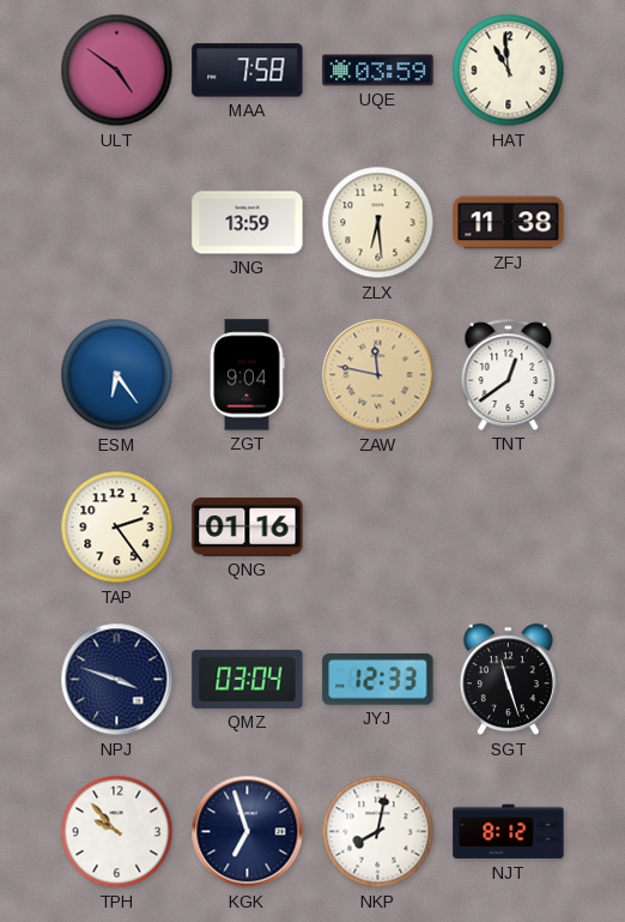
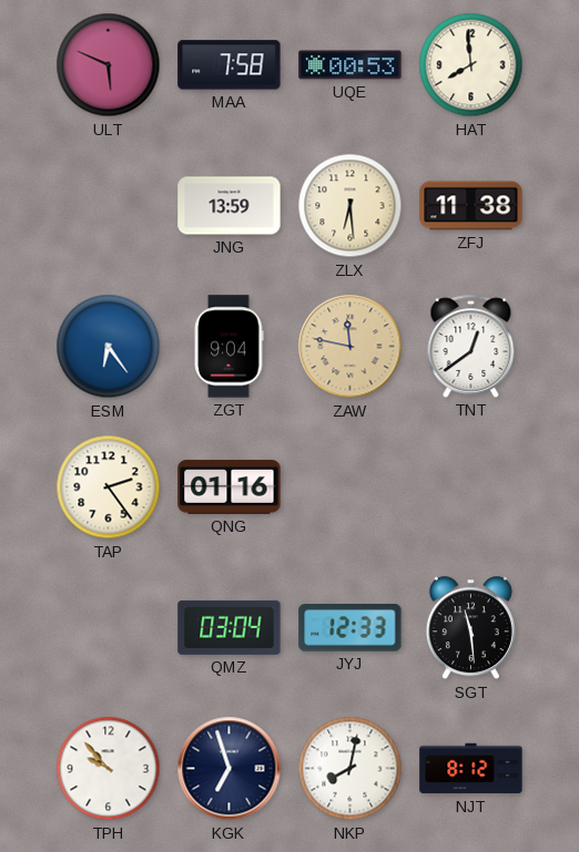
ULT: 4:51 -> 5:49 (109, 65)
UQE: 03:59 -> 00:53 (351, 65)
HAT: 10:59 -> 7:59 (471, 65)
NPJ: 3:48 -> none (117, 680)
SGT: 11:27 -> 11:29 (470, 628)
